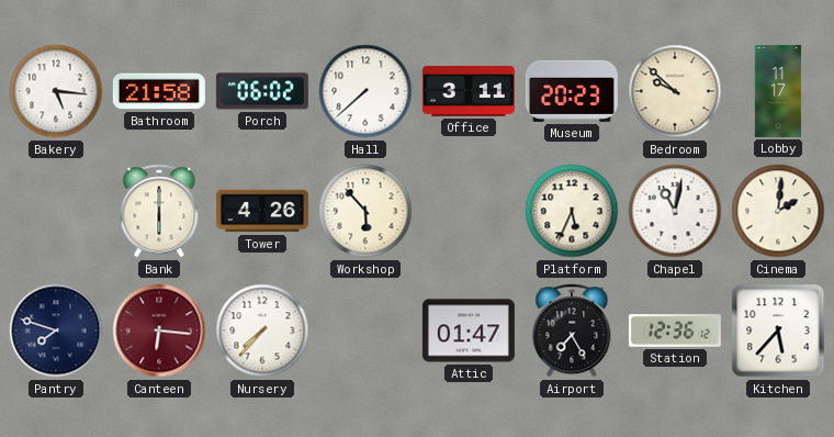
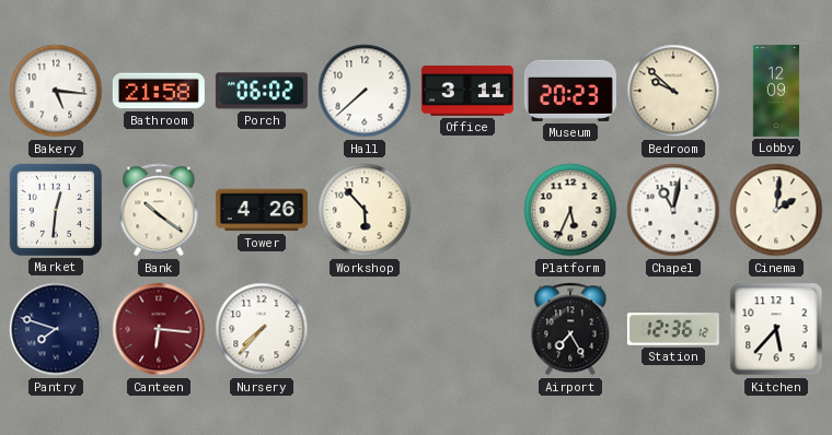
Lobby: 11:17 -> 12:09 (776, 91)
Market: none -> 12:31 (56, 210)
Bank: 6:00 -> 10:21 (159, 210)
Attic: 01:47 -> none (469, 330)
